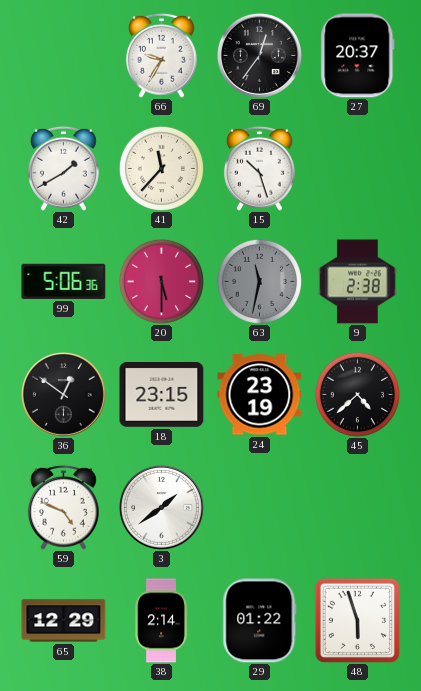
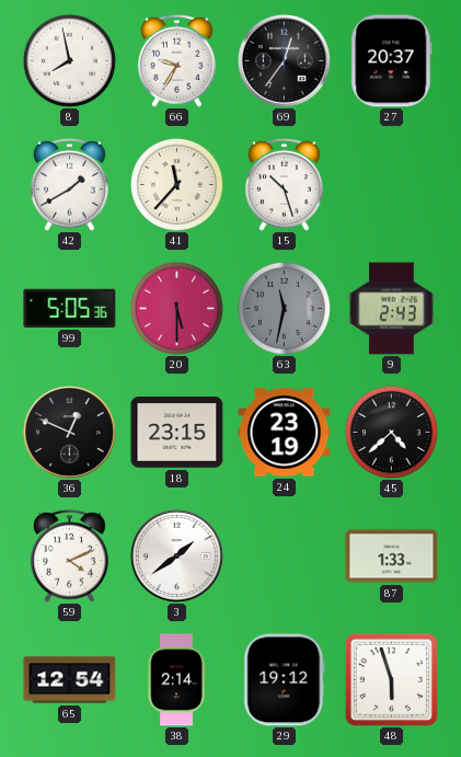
8: none -> 7:58 (69, 60)
99: 5:06 -> 5:05 (70, 308)
9: 2:38 -> 2:43 (392, 309)
36: 12:51 -> 12:49 (69, 432)
59: 4:49 -> 4:11 (69, 555)
87: none -> 1:33 (392, 557)
65: 12:29 -> 12:54 (70, 680)
29: 01:22 -> 19:12 (285, 680)
